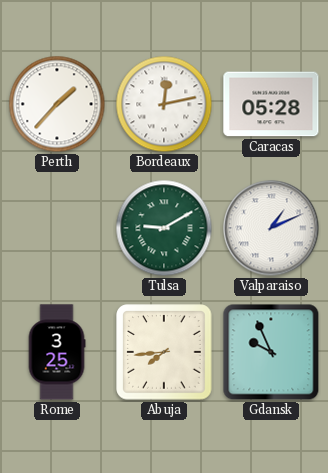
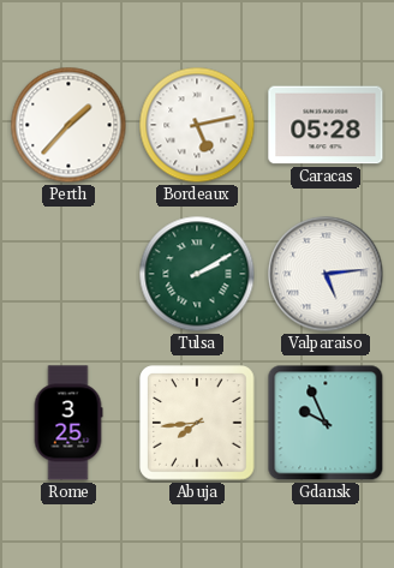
Bordeaux: 12:13 -> 5:13 (197, 125)
Tulsa: 9:10 -> 2:10 (197, 274)
Valparaiso: 1:11 -> 5:14 (326, 274)
